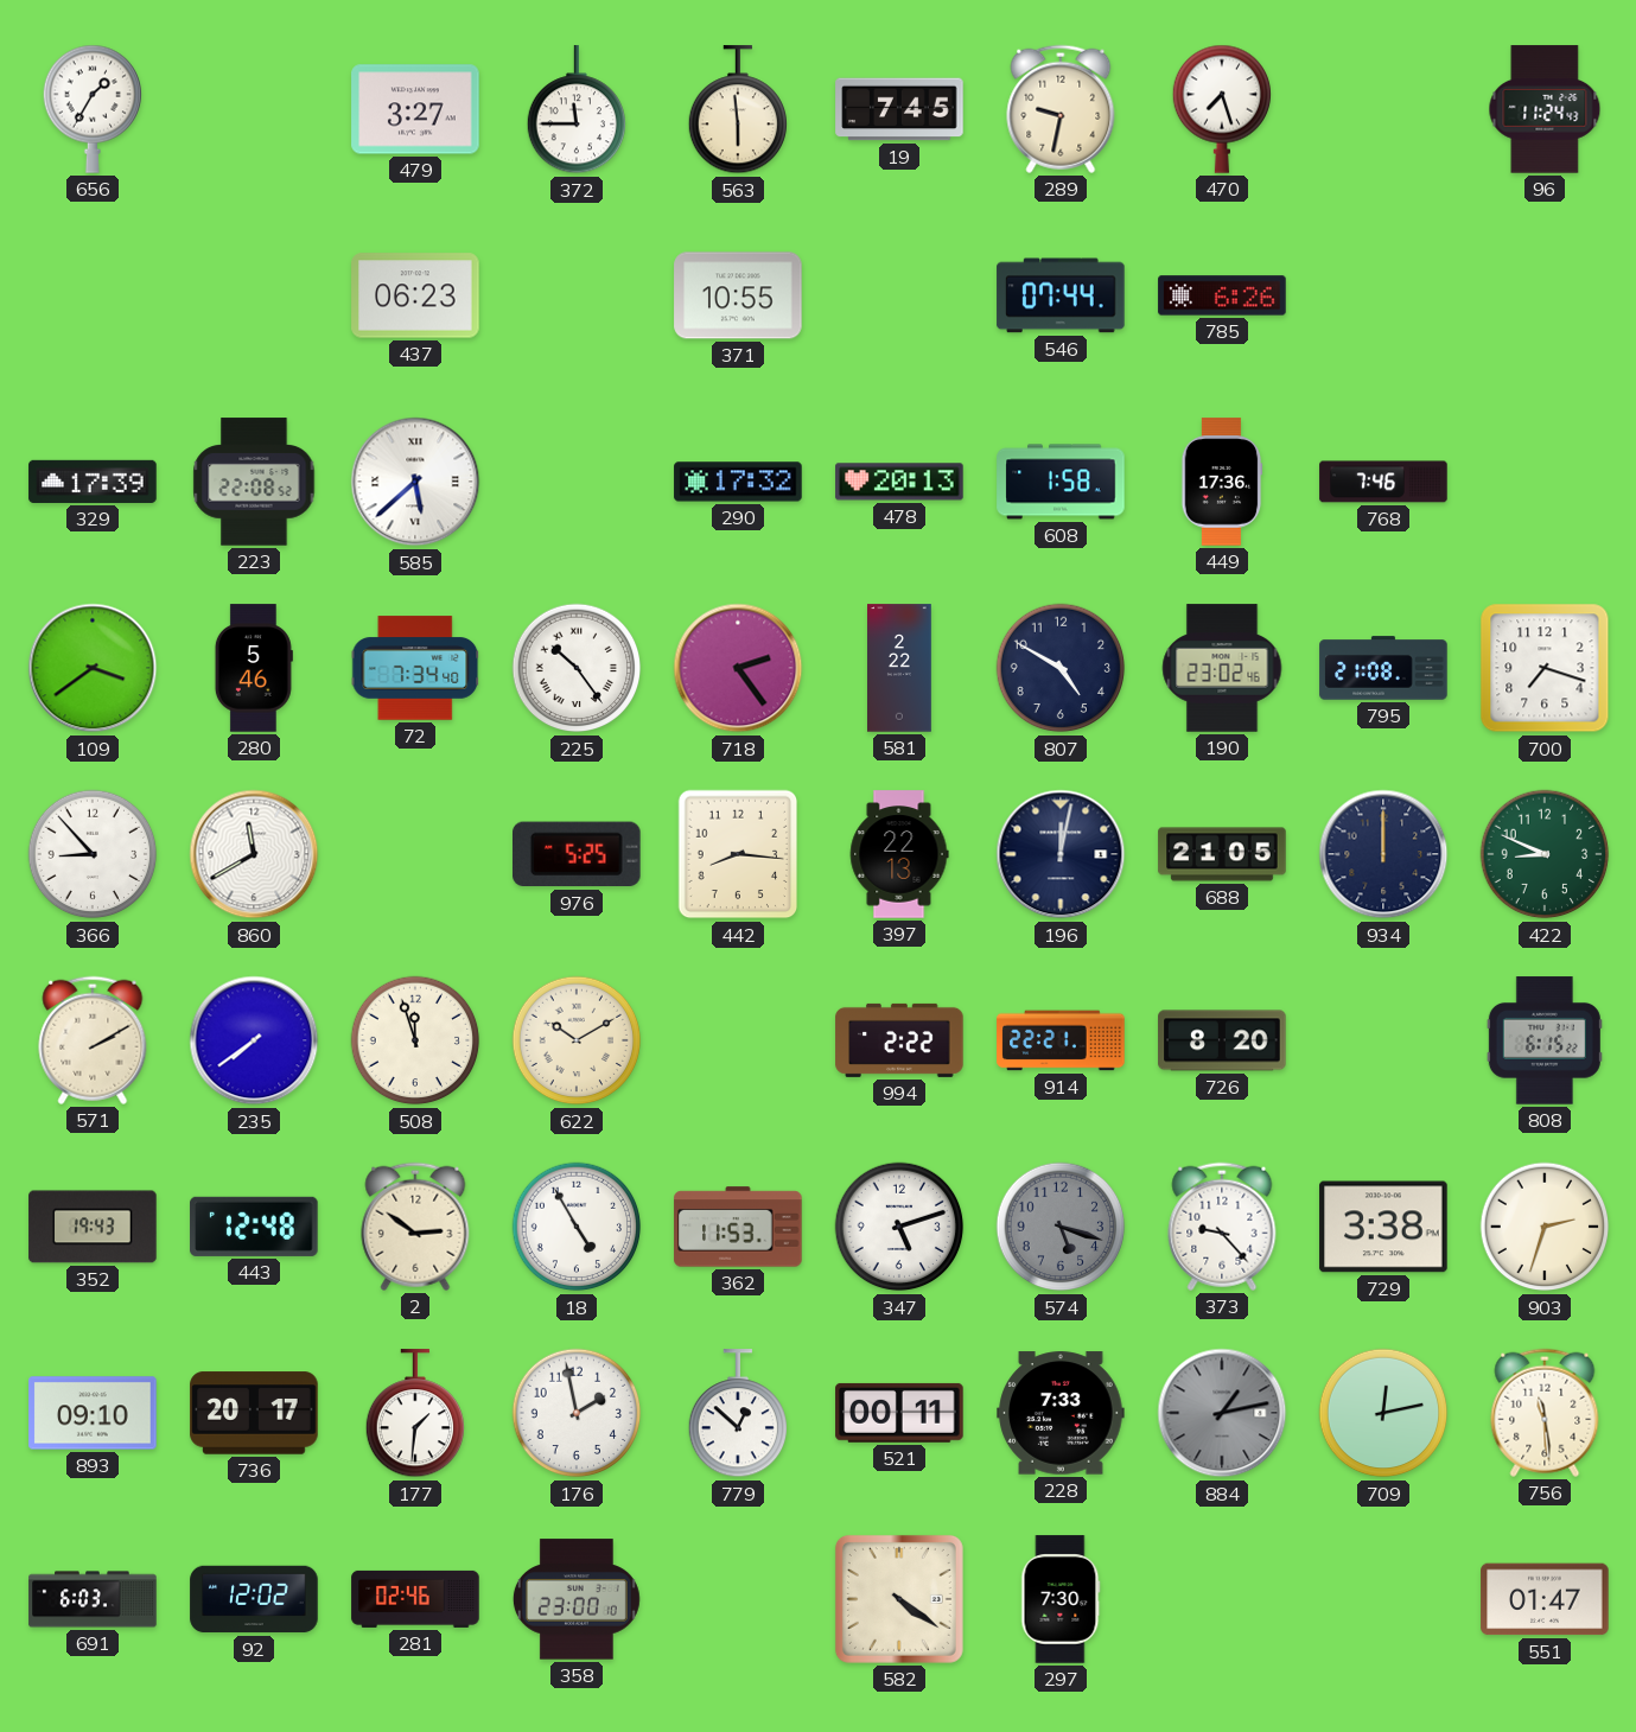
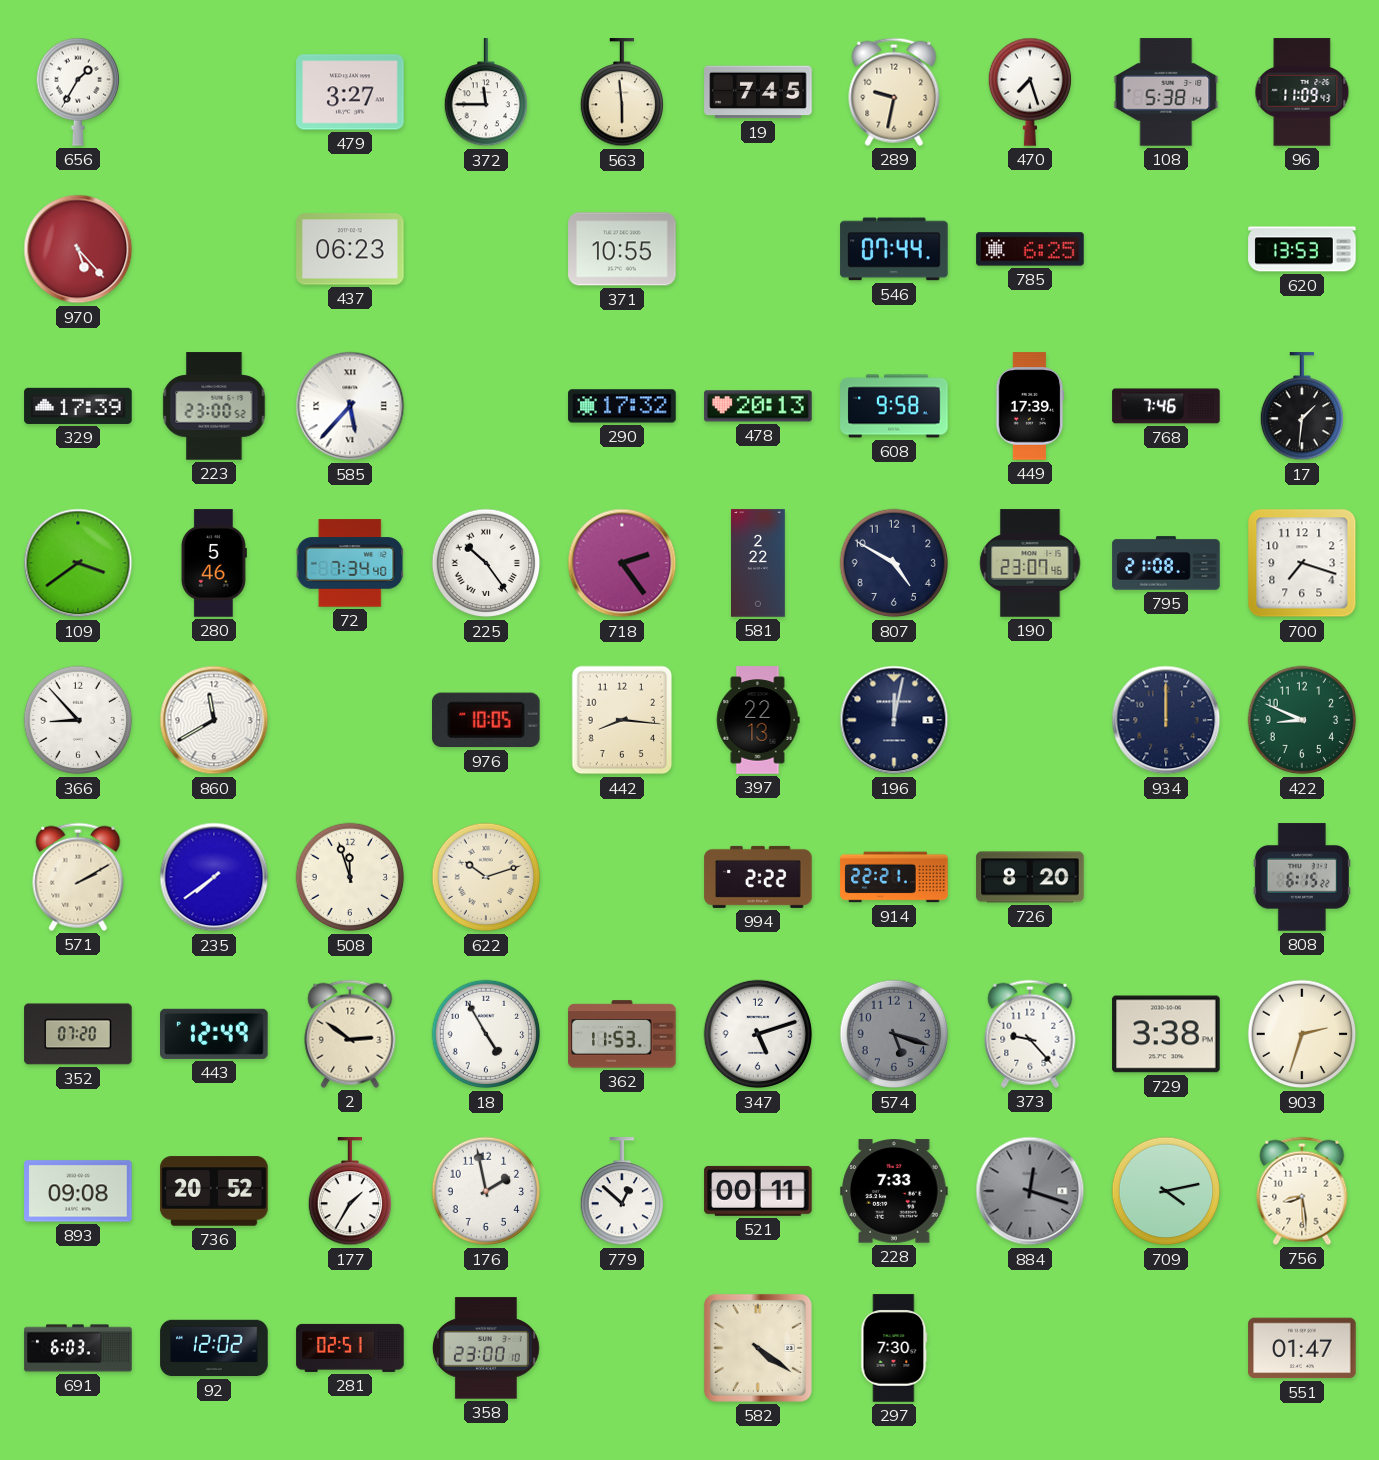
108: none -> 5:38 (1166, 92)
96: 11:24 -> 11:09 (1302, 92)
970: none -> 5:23 (78, 249)
785: 6:26 -> 6:25 (1030, 249)
620: none -> 13:53 (1302, 249)
223: 22:08 -> 23:00 (214, 406)
585: 5:38 -> 5:37 (350, 406)
608: 1:58 -> 9:58 (894, 406)
449: 17:36 -> 17:39 (1030, 406)
17: none -> 1:31 (1301, 407)
190: 23:02 -> 23:07 (1030, 563)
976: 5:25 -> 10:05 (487, 720)
688: 21:05 -> none (1222, 854)
622: 10:10 -> 10:12 (486, 877)
352: 19:43 -> 07:20 (78, 1034)
443: 12:48 -> 12:49 (214, 1034)
893: 09:10 -> 09:08 (78, 1191)
736: 20:17 -> 20:52 (214, 1191)
177: 1:31 -> 1:35 (349, 1192)
884: 1:13 -> 12:18 (1030, 1191)
709: 12:13 -> 4:13 (1166, 1191)
756: 11:29 -> 8:29 (1302, 1191)
281: 02:46 -> 02:51 (350, 1348)
